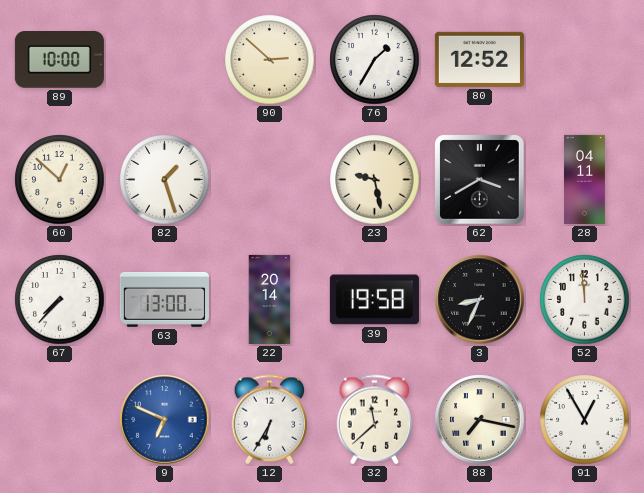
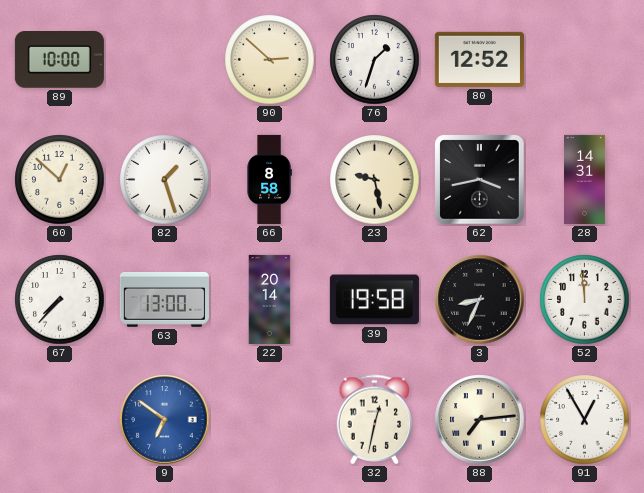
76: 1:35 -> 1:33 (375, 60)
66: none -> 8:58 (269, 179)
62: 3:40 -> 3:43 (480, 180)
28: 04:11 -> 14:31 (585, 179)
9: 6:49 -> 6:51 (165, 420)
12: 6:35 -> none (270, 420)
32: 11:38 -> 12:32 (375, 420)
88: 7:17 -> 7:14 (480, 420)
